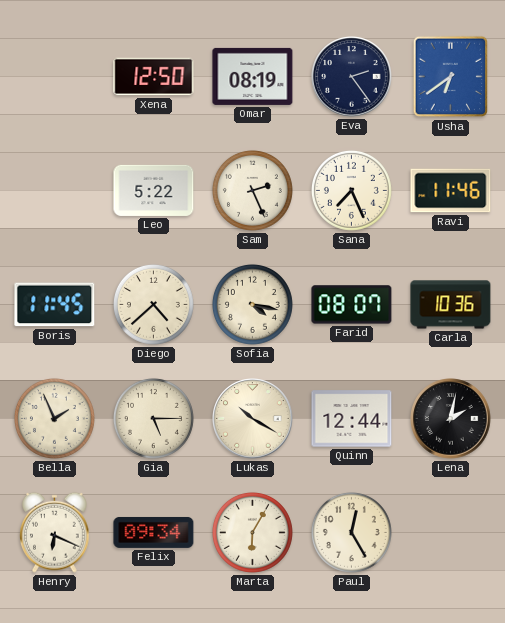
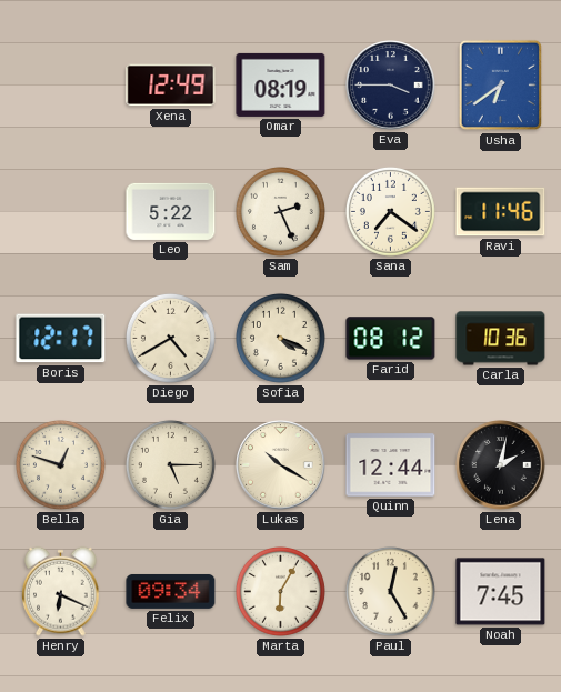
Xena: 12:50 -> 12:49 (171, 86)
Eva: 2:24 -> 3:45 (391, 86)
Sana: 7:26 -> 7:21 (390, 211)
Boris: 11:45 -> 12:17 (61, 339)
Diego: 4:38 -> 4:40 (170, 338)
Sofia: 4:17 -> 4:19 (280, 338)
Farid: 08:07 -> 08:12 (391, 339)
Bella: 1:56 -> 12:48 (60, 464)
Noah: none -> 7:45 (501, 592)
